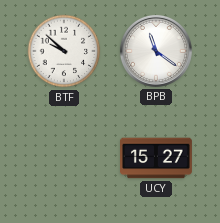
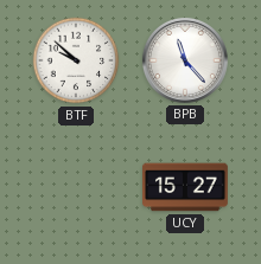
BPB: 11:21 -> 11:23 (185, 60)
